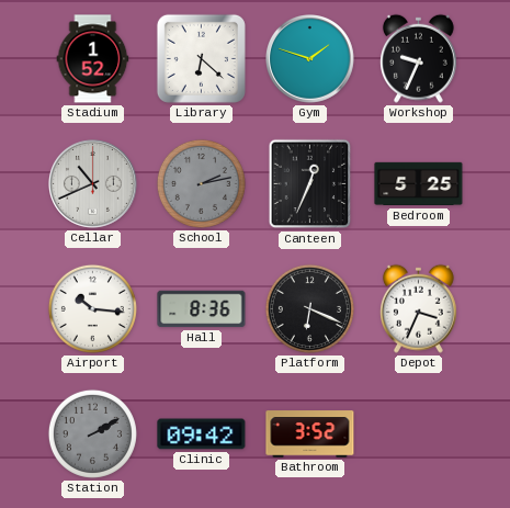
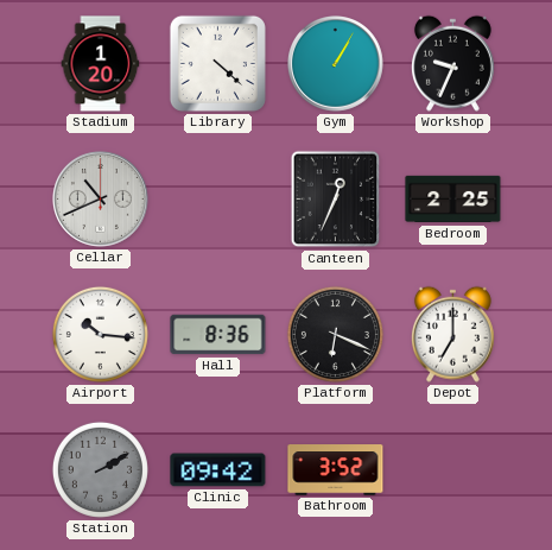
Stadium: 1:52 -> 1:20 (101, 64)
Library: 6:22 -> 4:22 (217, 63)
Gym: 1:48 -> 1:05 (336, 64)
School: 2:13 -> none (201, 183)
Bedroom: 5:25 -> 2:25 (453, 200)
Depot: 3:34 -> 7:00 (452, 334)
